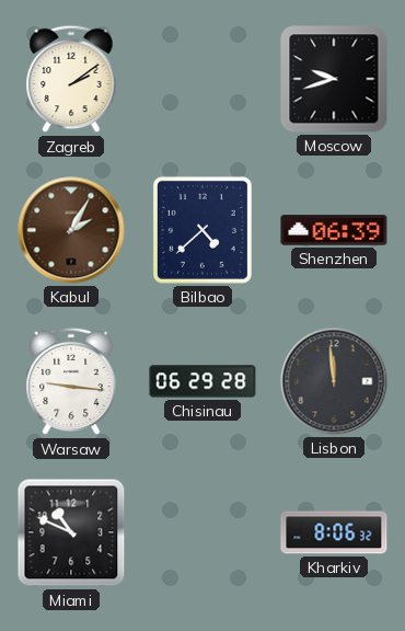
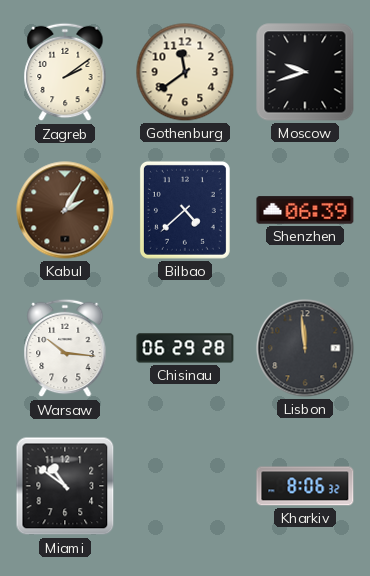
Gothenburg: none -> 11:39 (185, 72)
Warsaw: 9:16 -> 10:16 (65, 348)
Miami: 10:49 -> 10:51 (65, 486)
